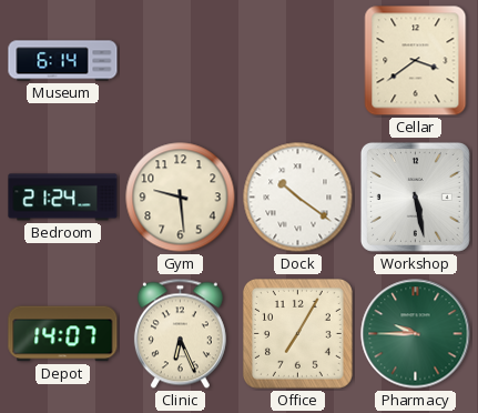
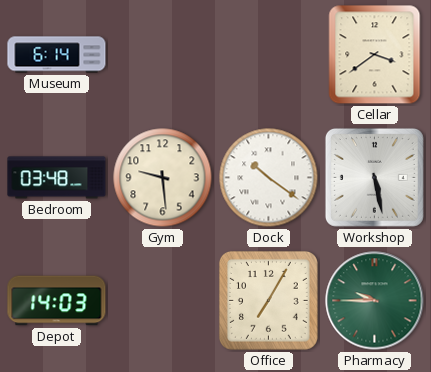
Bedroom: 21:24 -> 03:48 (57, 178)
Depot: 14:07 -> 14:03 (57, 301)
Clinic: 6:26 -> none (180, 334)
